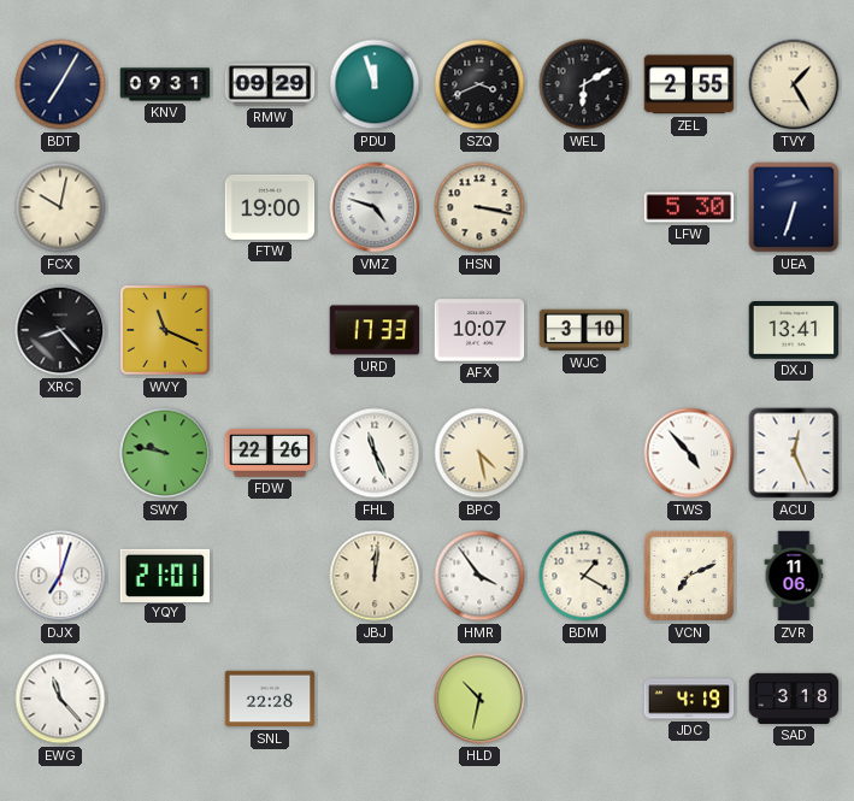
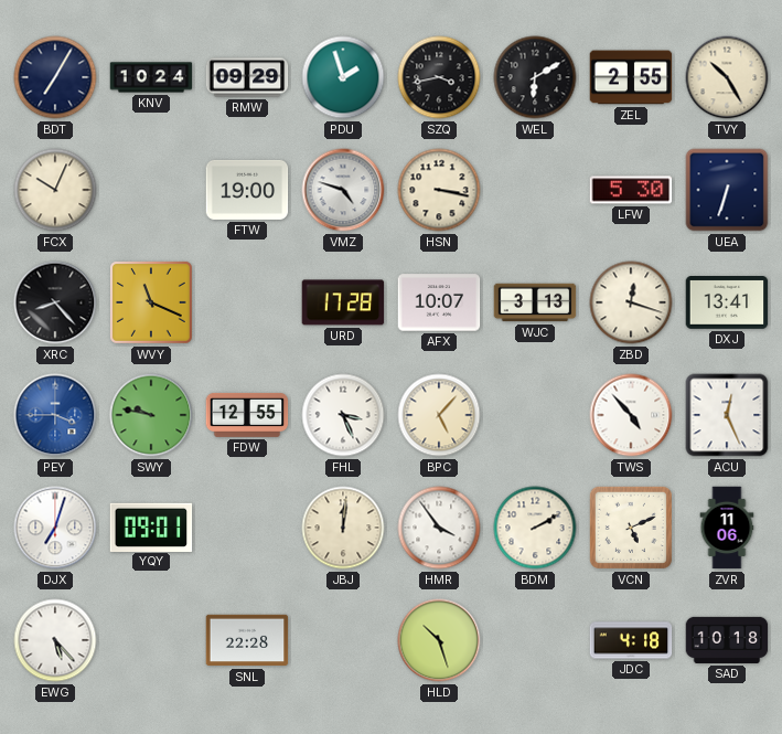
KNV: 09:31 -> 10:24 (151, 77)
PDU: 11:57 -> 1:57 (343, 77)
SZQ: 3:41 -> 3:43 (439, 77)
TVY: 1:25 -> 10:25 (727, 77)
FCX: 10:02 -> 10:04 (55, 190)
URD: 17:33 -> 17:28 (343, 302)
WJC: 3:10 -> 3:13 (535, 302)
ZBD: none -> 12:18 (631, 302)
PEY: none -> 3:45 (55, 415)
FDW: 22:26 -> 12:55 (247, 415)
FHL: 11:26 -> 3:26 (343, 415)
BPC: 4:28 -> 5:07 (439, 415)
YQY: 21:01 -> 09:01 (151, 526)
BDM: 1:20 -> 2:10 (535, 528)
VCN: 7:11 -> 5:11 (631, 528)
EWG: 11:23 -> 5:23 (55, 640)
HLD: 10:32 -> 10:27 (439, 640)
JDC: 4:19 -> 4:18 (631, 640)
SAD: 3:18 -> 10:18 (727, 640)
